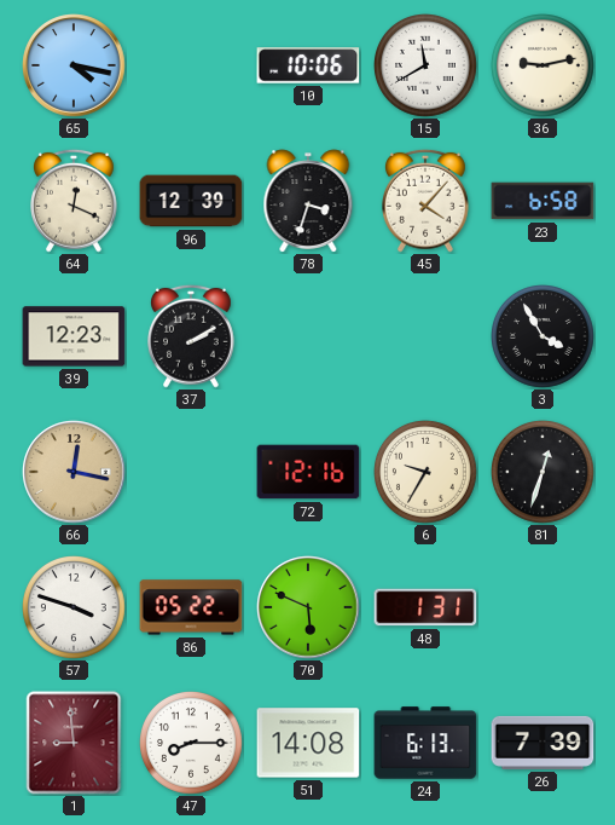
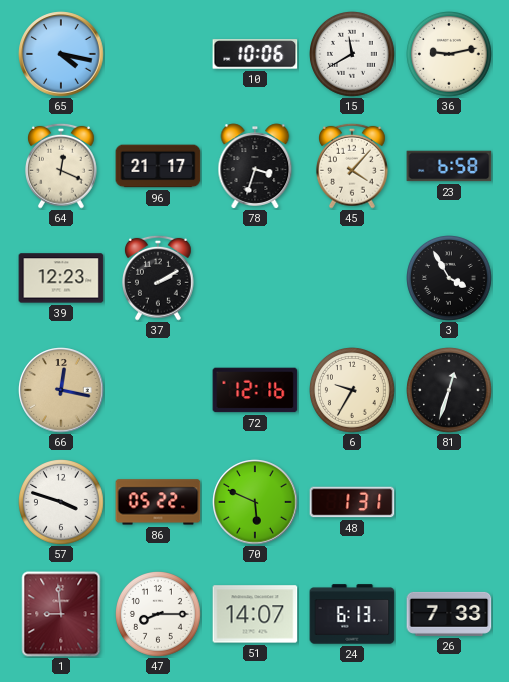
96: 12:39 -> 21:17 (158, 166)
51: 14:08 -> 14:07 (255, 614)
26: 7:39 -> 7:33 (449, 614)
